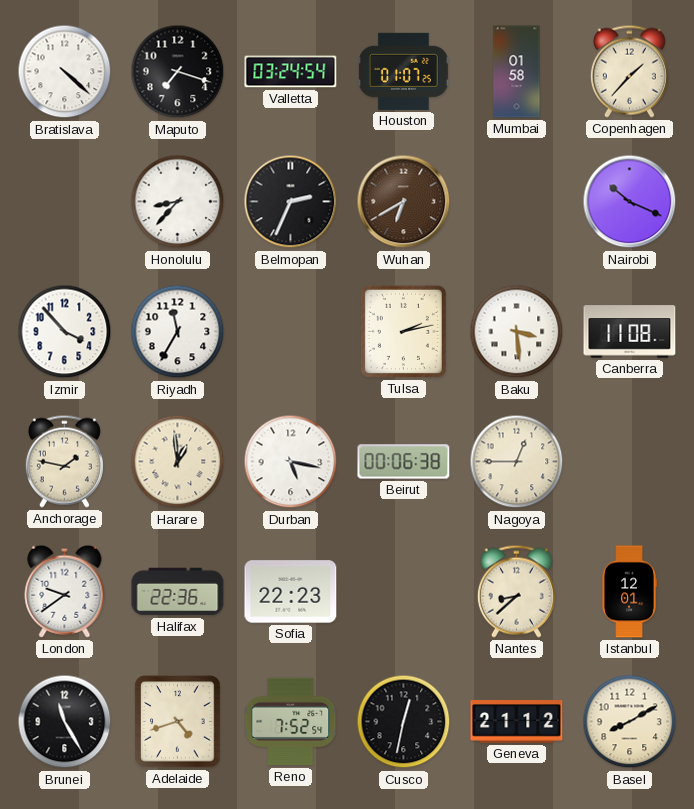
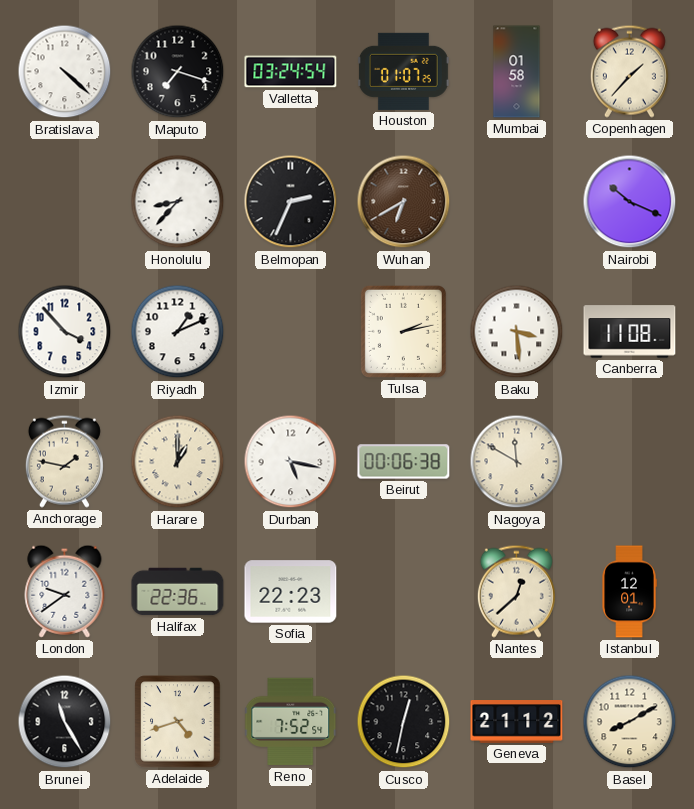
Riyadh: 11:35 -> 1:11 (178, 332)
Harare: 12:59 -> 1:00 (178, 462)
Nagoya: 12:45 -> 11:50 (517, 462)
Nantes: 8:38 -> 12:38 (516, 591)
